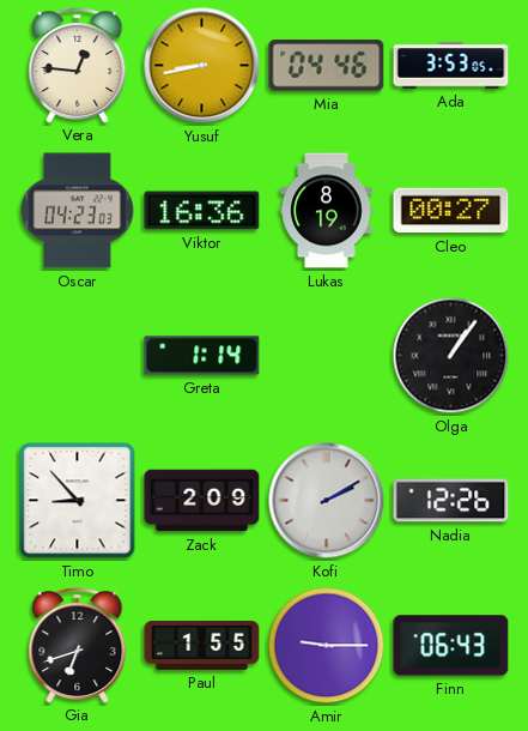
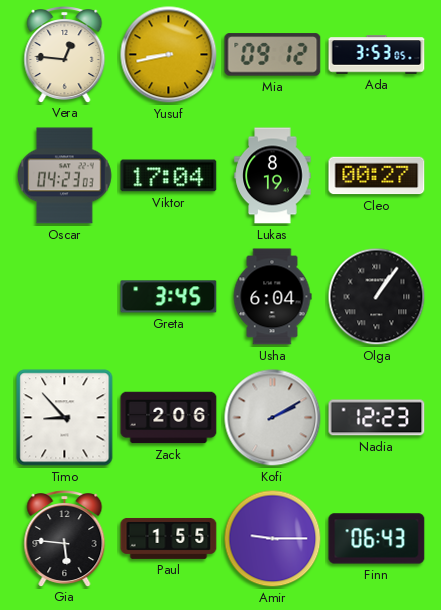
Mia: 04:46 -> 09:12 (273, 55)
Viktor: 16:36 -> 17:04 (169, 176)
Greta: 1:14 -> 3:45 (169, 297)
Usha: none -> 6:04 (272, 297)
Zack: 2:09 -> 2:06 (169, 418)
Nadia: 12:26 -> 12:23 (377, 418)
Gia: 6:42 -> 5:46 (65, 539)
